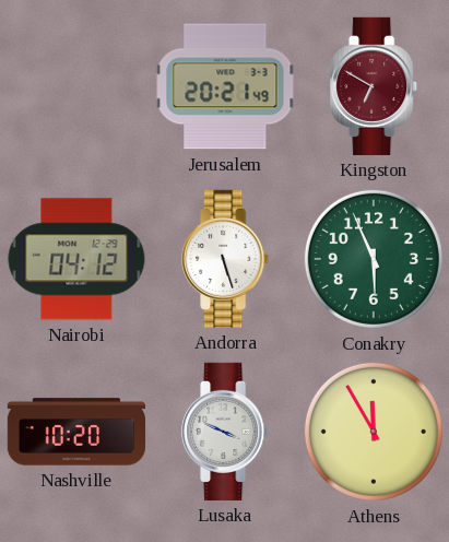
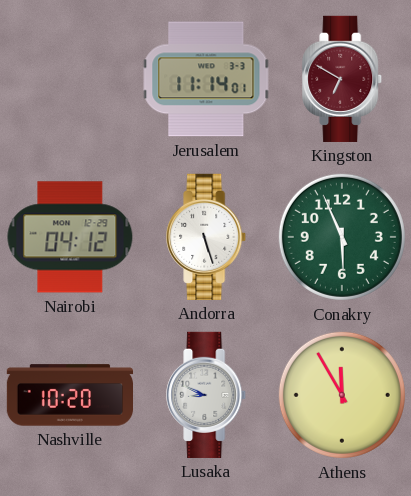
Jerusalem: 20:21 -> 11:14 (206, 79)
Lusaka: 3:49 -> 8:49 (207, 395)
